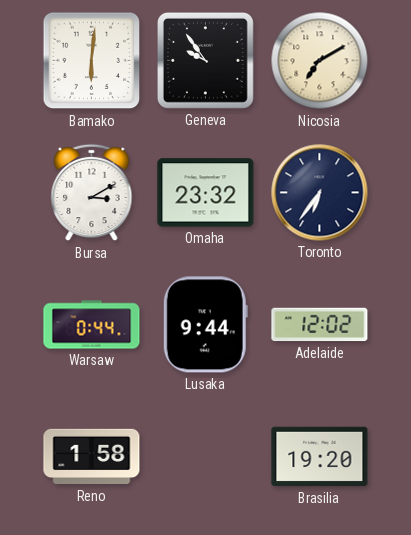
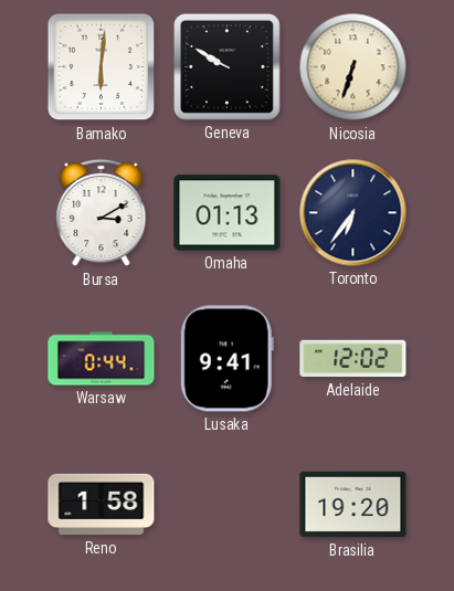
Geneva: 9:54 -> 9:50 (226, 66)
Nicosia: 7:10 -> 6:33 (353, 67)
Omaha: 23:32 -> 01:13 (228, 213)
Lusaka: 9:44 -> 9:41 (226, 359)
